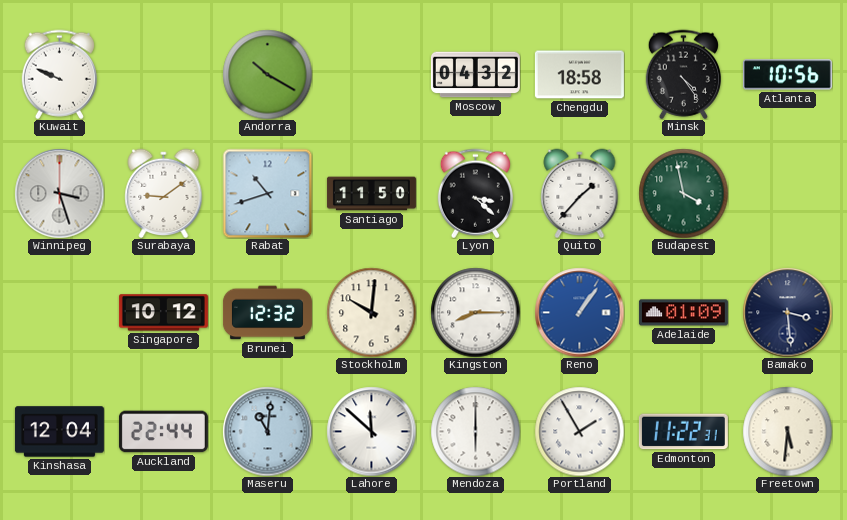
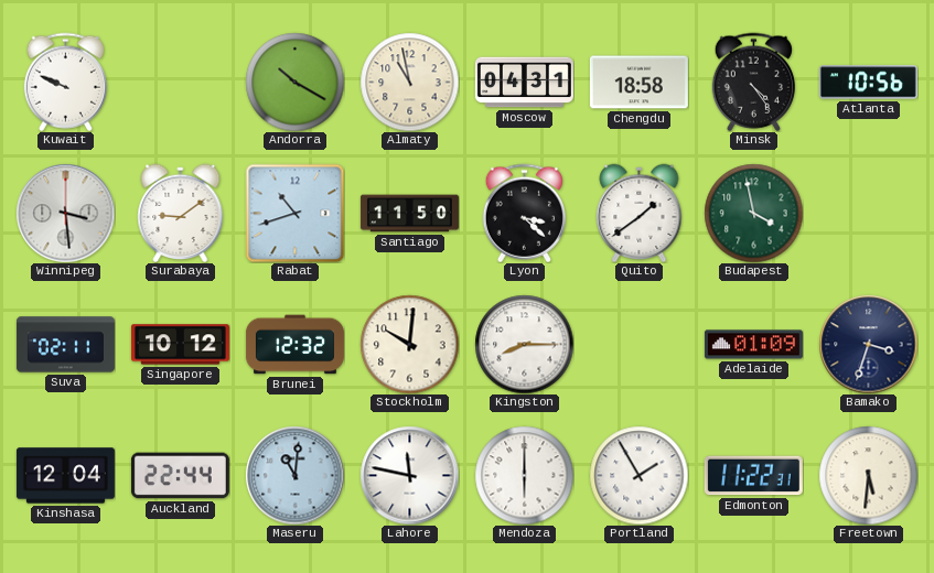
Almaty: none -> 10:58 (409, 82)
Moscow: 04:32 -> 04:31 (524, 83)
Winnipeg: 3:27 -> 3:29 (65, 213)
Quito: 1:37 -> 1:39 (640, 213)
Suva: none -> 02:11 (65, 345)
Reno: 1:06 -> none (579, 312)
Bamako: 3:29 -> 3:33 (868, 344)
Lahore: 11:52 -> 11:47 (409, 475)
